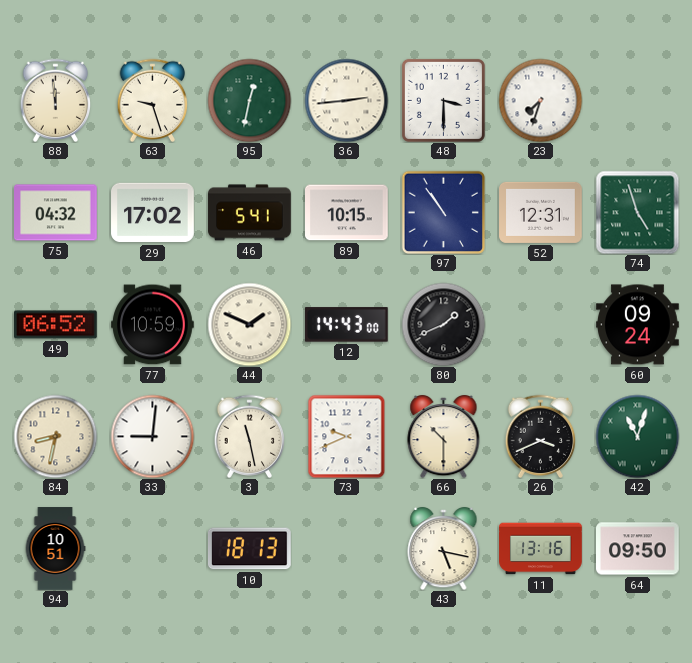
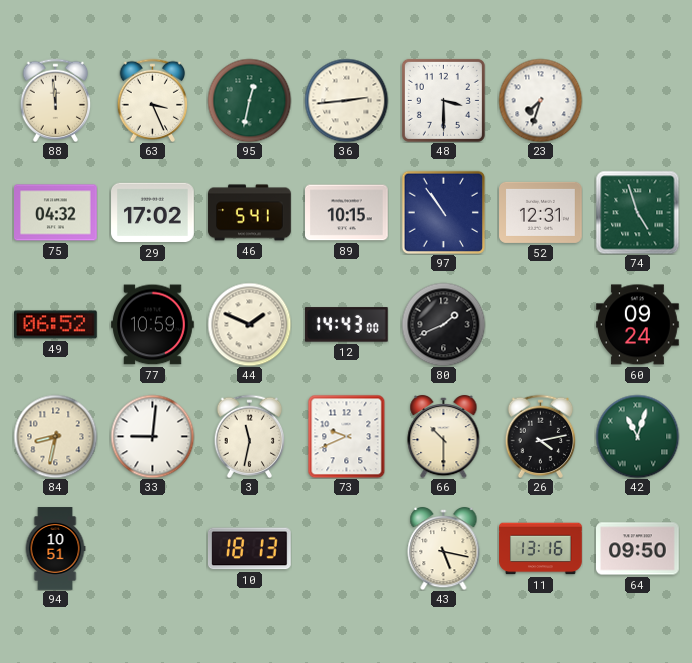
63: 9:27 -> 3:26 (153, 100)
3: 11:28 -> 11:32 (250, 436)
26: 3:41 -> 4:13 (541, 436)
